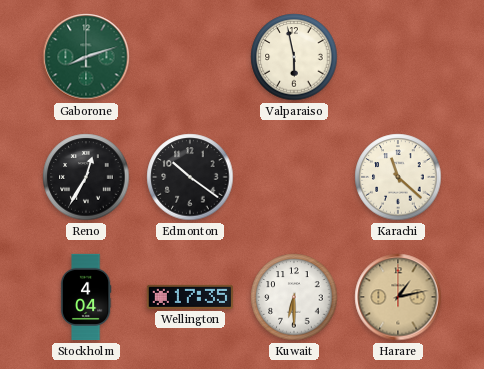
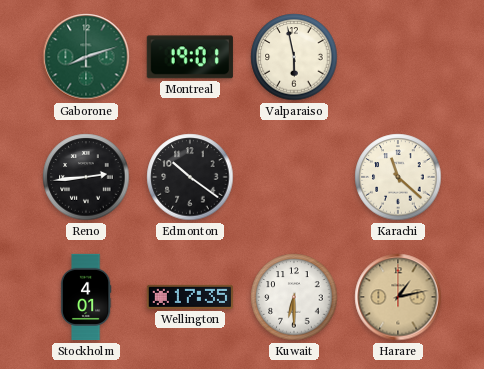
Montreal: none -> 19:01 (190, 57)
Reno: 12:35 -> 2:44 (86, 177)
Stockholm: 4:04 -> 4:01 (86, 297)
